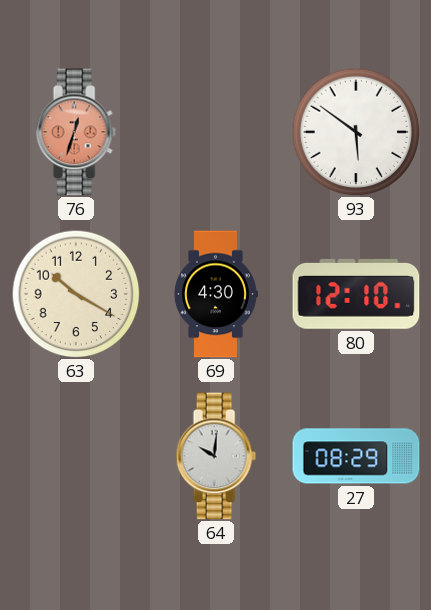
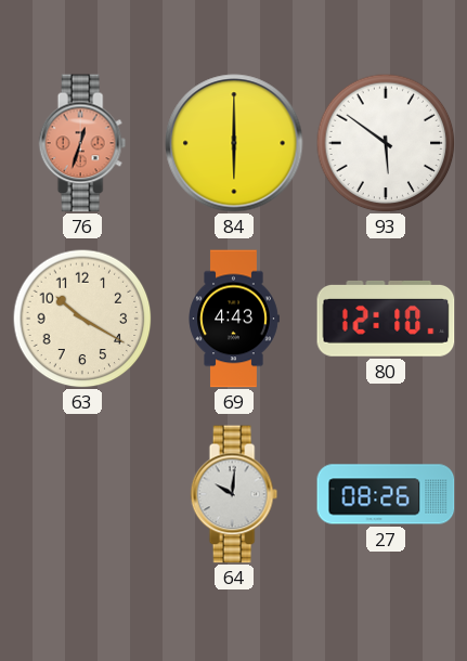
84: none -> 6:00 (234, 143)
69: 4:30 -> 4:43 (234, 319)
27: 08:29 -> 08:26 (386, 494)
